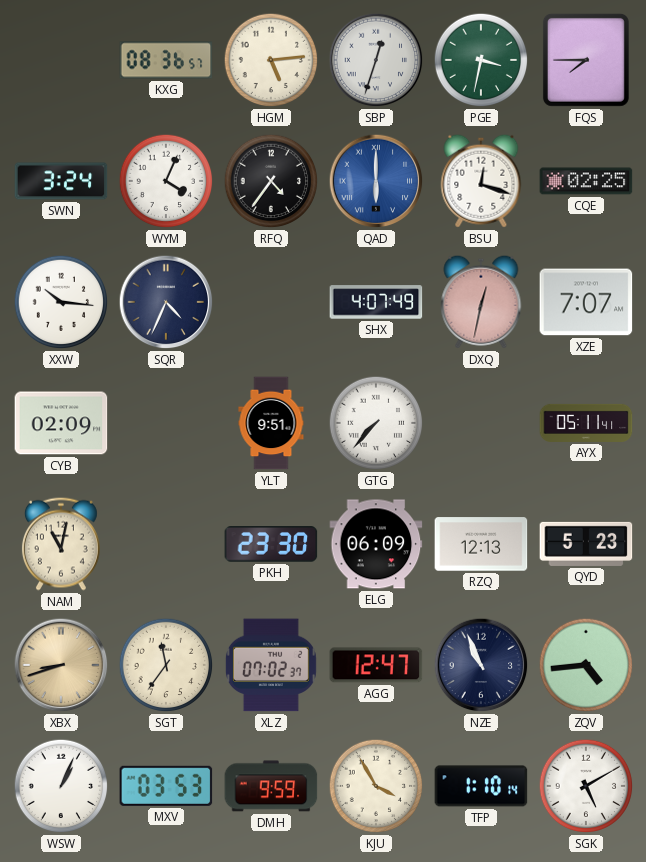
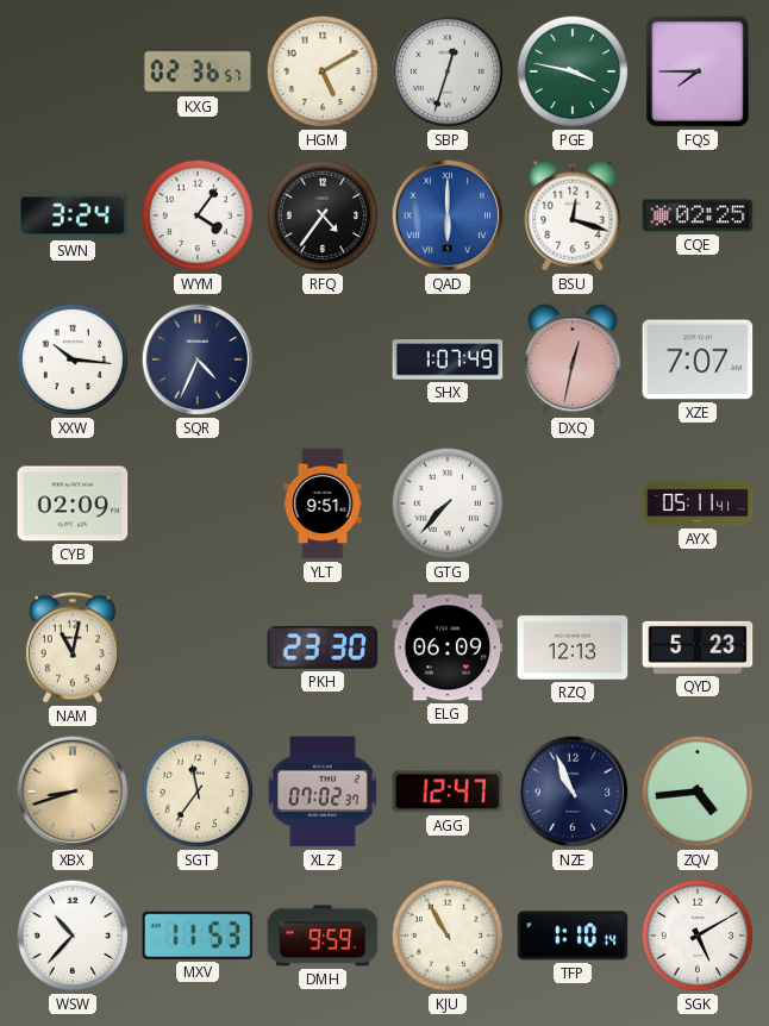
KXG: 08:36 -> 02:36 (198, 71)
HGM: 5:14 -> 5:10 (323, 71)
PGE: 3:32 -> 3:47 (573, 71)
WYM: 4:04 -> 4:06 (198, 215)
SHX: 4:07 -> 1:07 (448, 359)
WSW: 1:04 -> 10:37 (73, 936)
MXV: 03:53 -> 11:53 (198, 936)
KJU: 3:55 -> 10:55 (448, 936)
